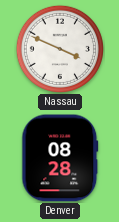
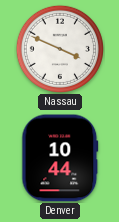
Denver: 08:28 -> 10:44 (60, 158)
